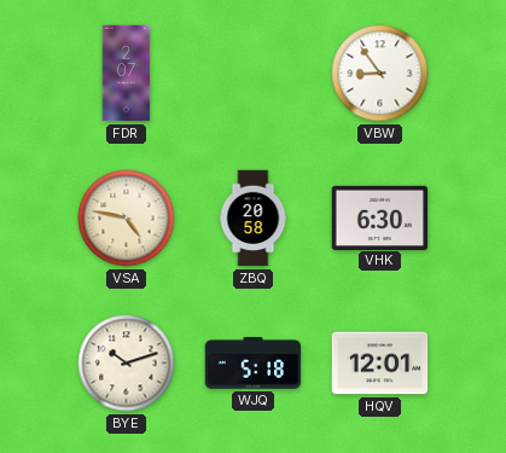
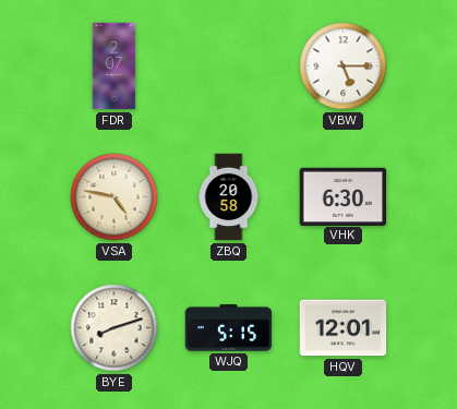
VBW: 8:54 -> 5:15 (344, 67)
BYE: 10:12 -> 8:12 (115, 328)
WJQ: 5:18 -> 5:15 (229, 328)
